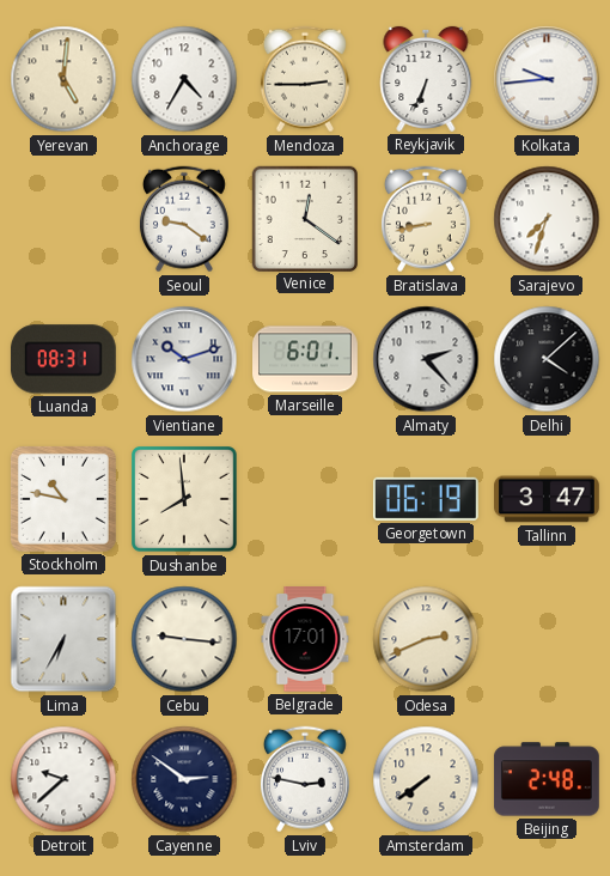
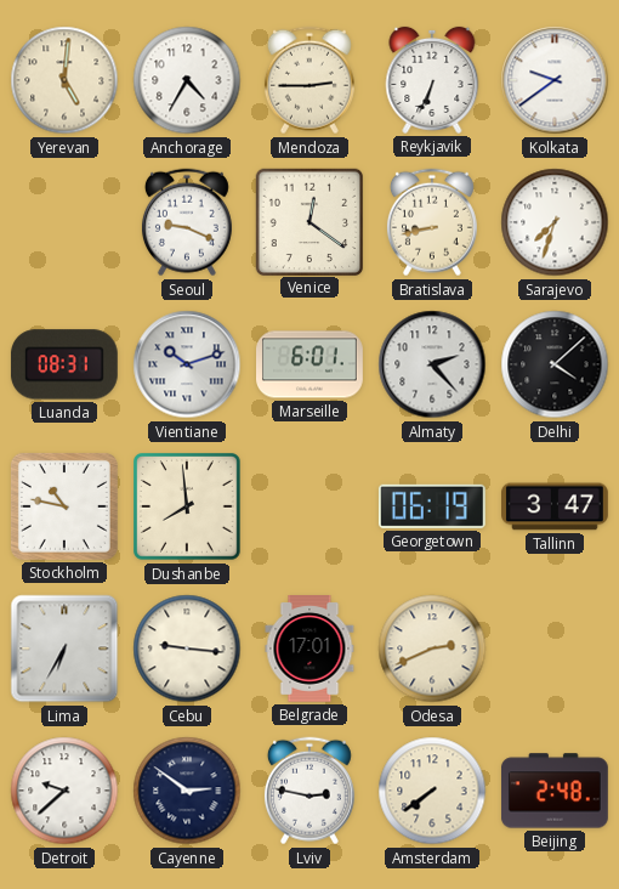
Kolkata: 9:44 -> 9:39 (555, 80)
Seoul: 9:21 -> 9:19 (187, 222)
